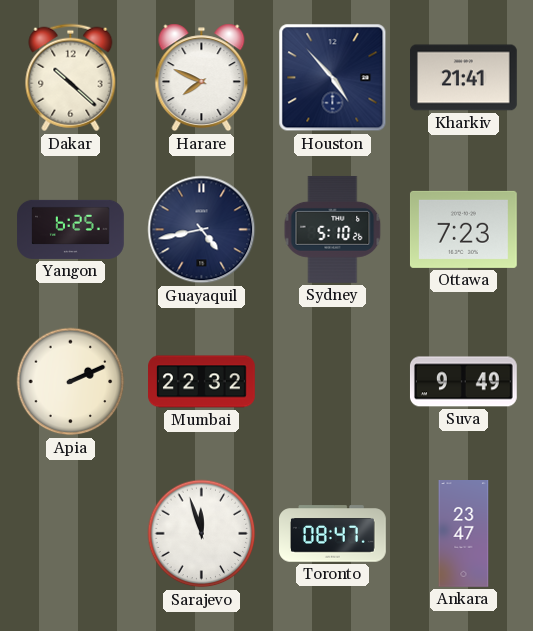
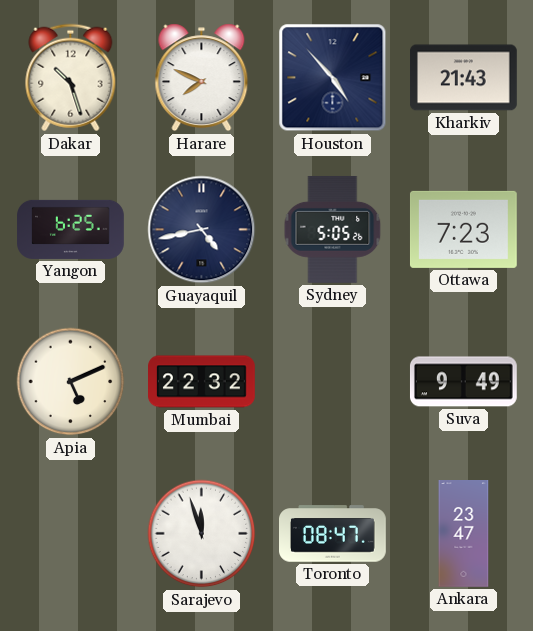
Dakar: 10:22 -> 10:27 (71, 78)
Kharkiv: 21:41 -> 21:43 (464, 78)
Sydney: 5:10 -> 5:05 (333, 229)
Apia: 2:11 -> 5:11 (71, 382)
